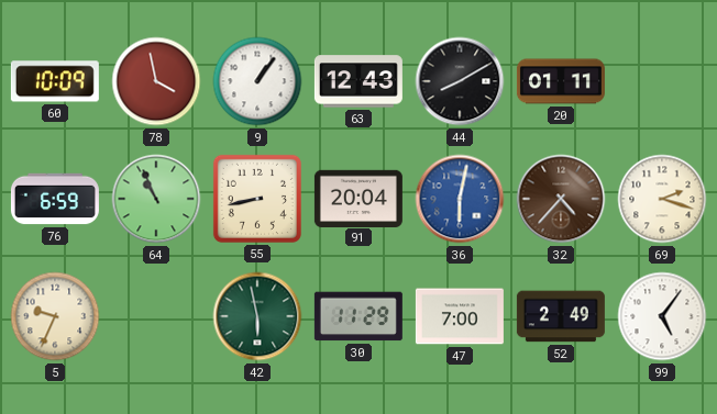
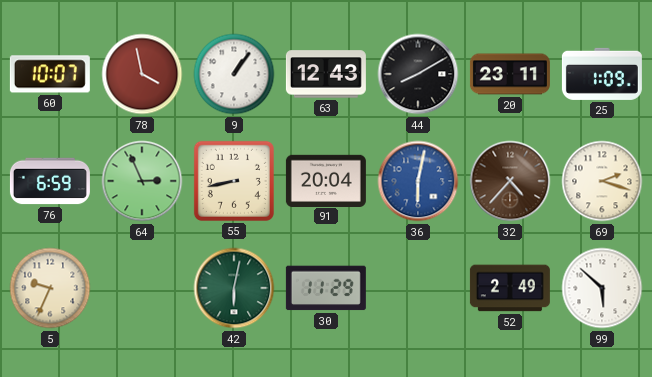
60: 10:09 -> 10:07 (50, 74)
20: 01:11 -> 23:11 (510, 74)
25: none -> 1:09 (602, 74)
64: 10:56 -> 2:56 (142, 181)
42: 5:58 -> 6:02 (234, 288)
47: 7:00 -> none (460, 316)
99: 5:06 -> 5:52 (602, 288)
